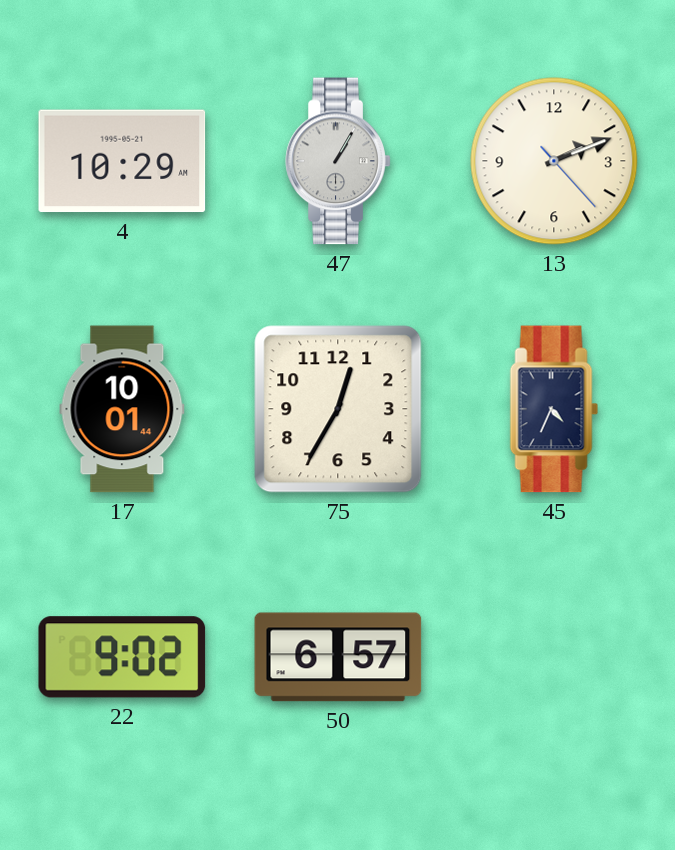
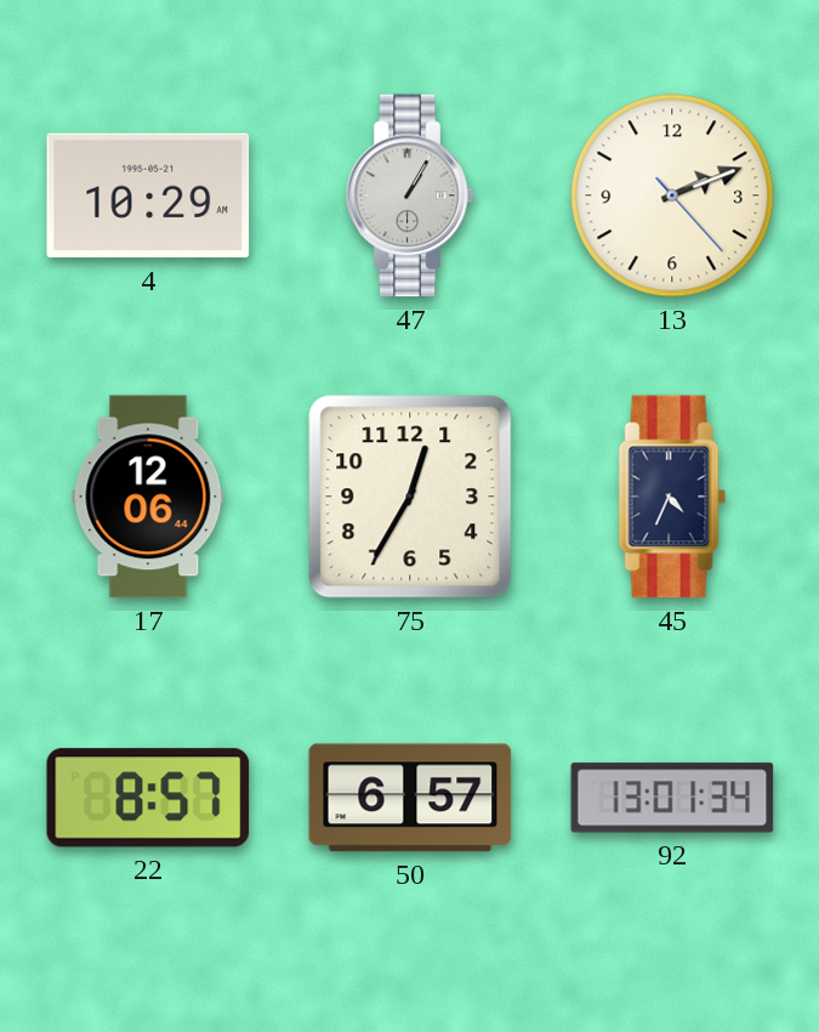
17: 10:01 -> 12:06 (148, 497)
22: 9:02 -> 8:57 (148, 798)
92: none -> 13:01 (672, 798)
